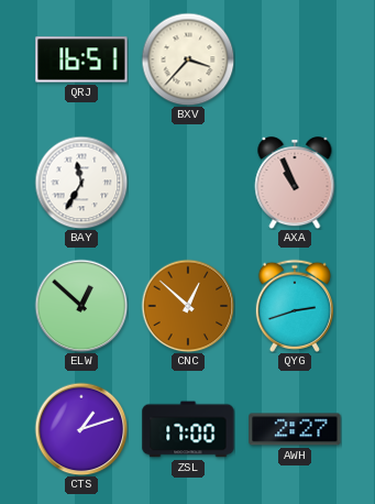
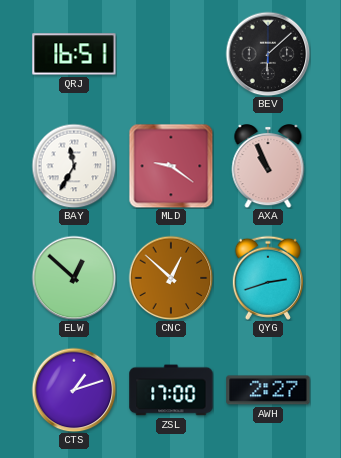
BXV: 3:37 -> none (188, 59)
BEV: none -> 6:08 (268, 54)
MLD: none -> 9:21 (171, 166)
